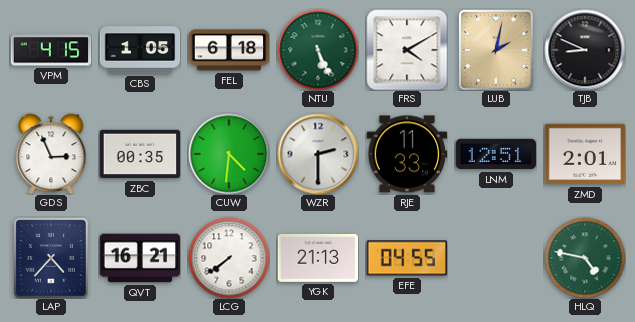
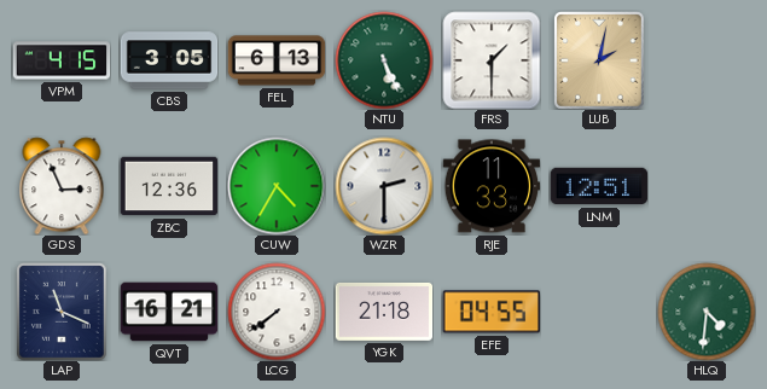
CBS: 1:05 -> 3:05 (169, 60)
FEL: 6:18 -> 6:13 (277, 60)
FRS: 4:10 -> 1:30 (492, 60)
TJB: 8:49 -> none (585, 50)
ZBC: 00:35 -> 12:36 (169, 186)
CUW: 4:31 -> 4:35 (277, 186)
ZMD: 2:01 -> none (585, 154)
LAP: 4:37 -> 11:19 (63, 312)
YGK: 21:13 -> 21:18 (384, 312)
HLQ: 4:47 -> 4:31 (707, 312)
